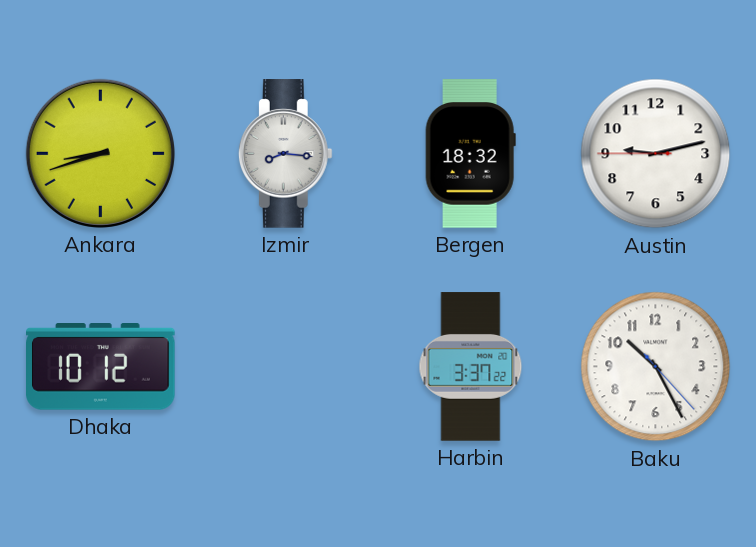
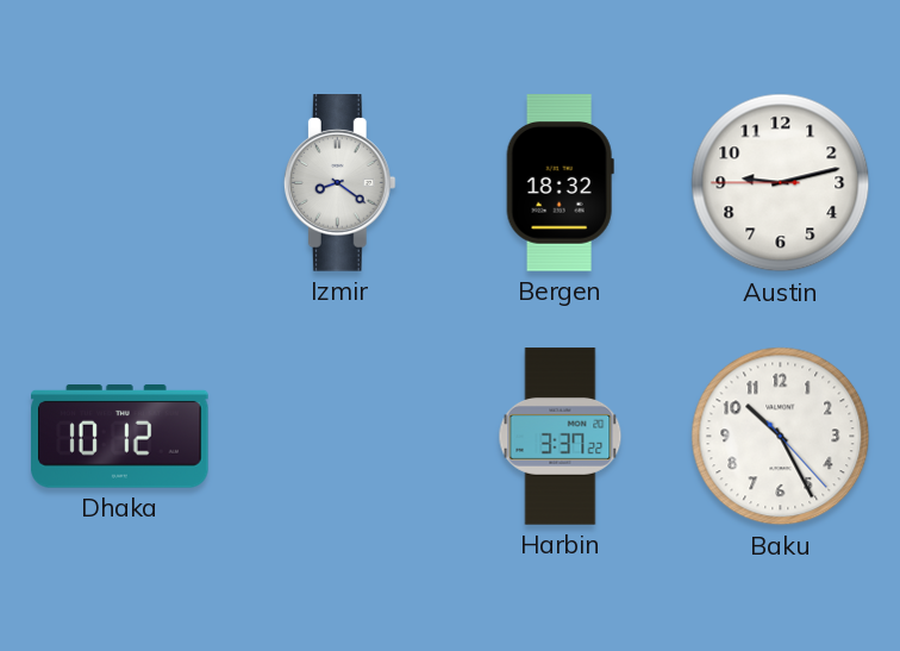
Ankara: 8:42 -> none (100, 153)
Izmir: 8:16 -> 8:21 (339, 183)
